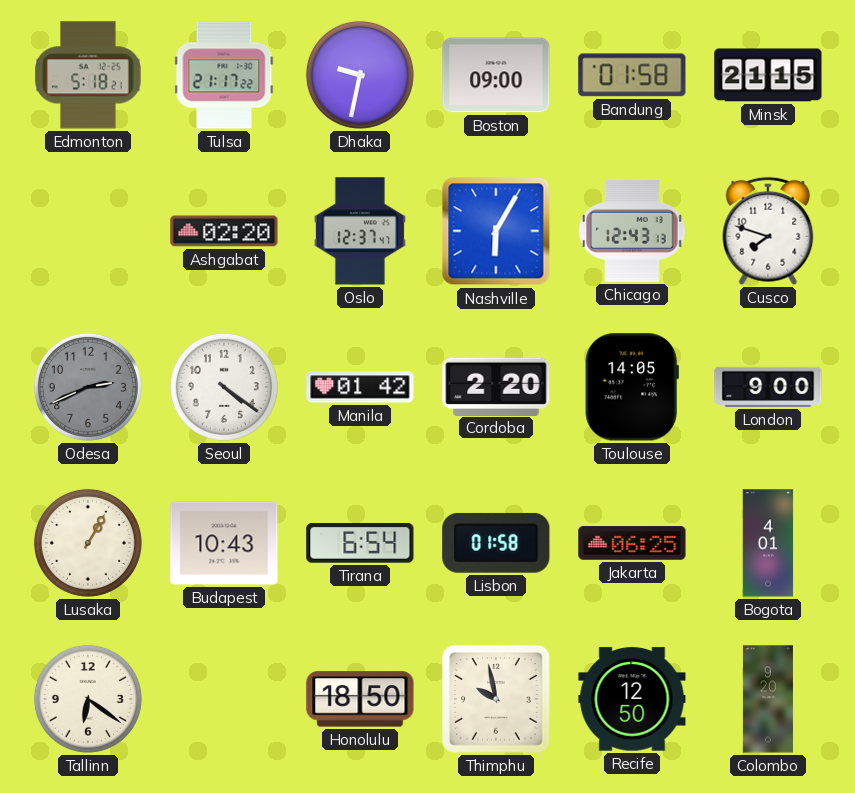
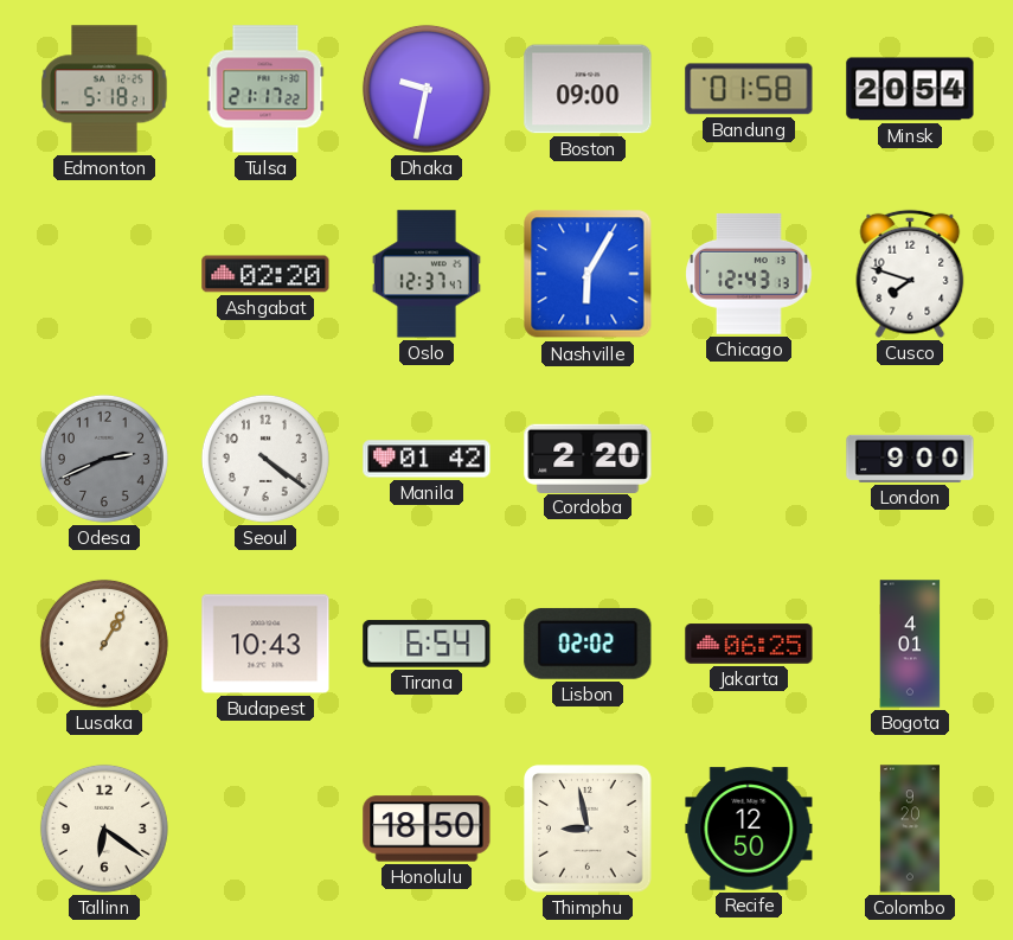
Minsk: 21:15 -> 20:54 (910, 89)
Toulouse: 14:05 -> none (632, 387)
Lisbon: 01:58 -> 02:02 (588, 644)
Thimphu: 9:58 -> 8:58 (588, 829)
